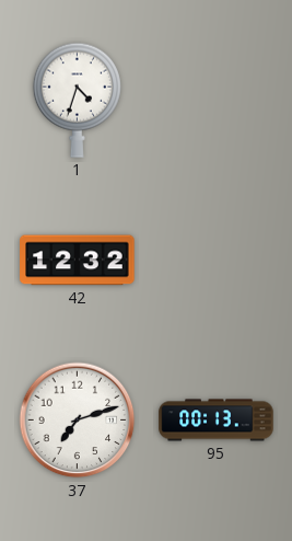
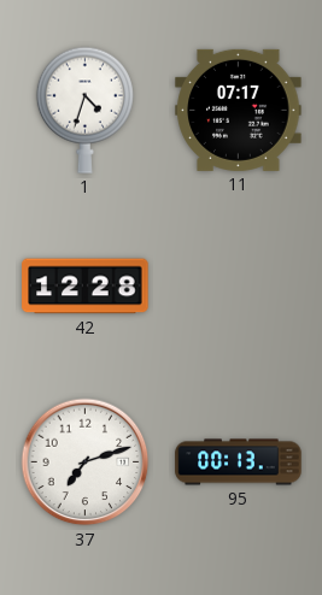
11: none -> 07:17 (239, 110)
42: 12:32 -> 12:28 (86, 287)
